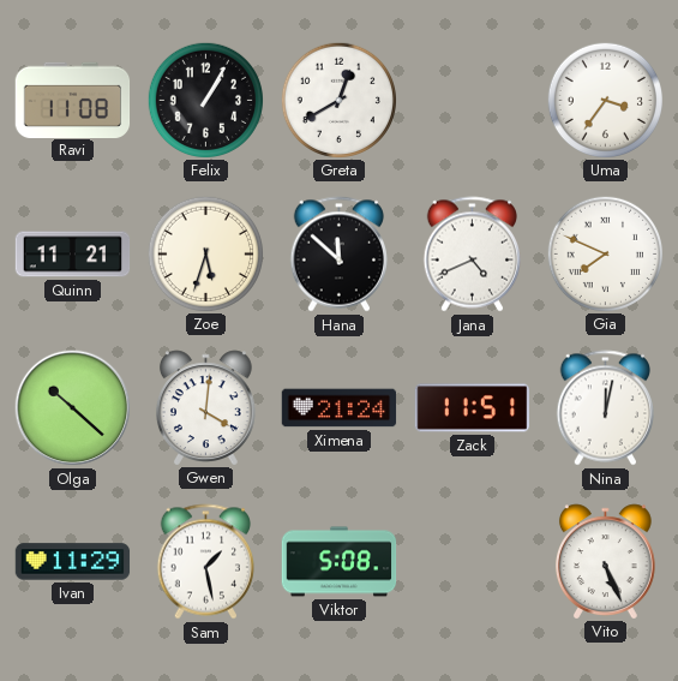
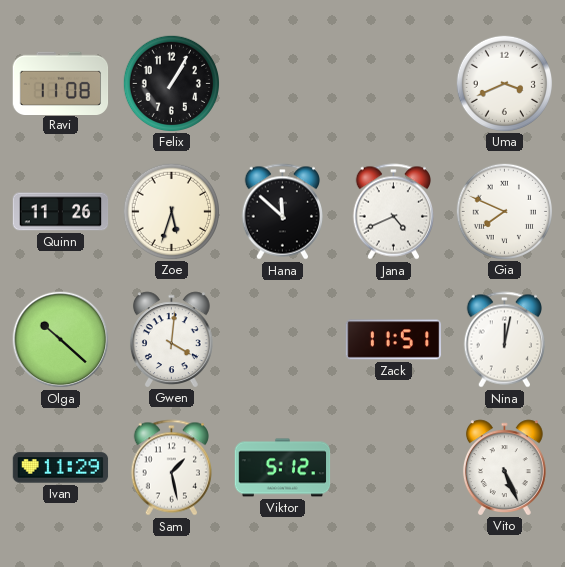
Greta: 12:40 -> none (338, 100)
Uma: 3:36 -> 3:41 (504, 83)
Quinn: 11:21 -> 11:26 (61, 212)
Ximena: 21:24 -> none (340, 408)
Viktor: 5:08 -> 5:12 (283, 468)
